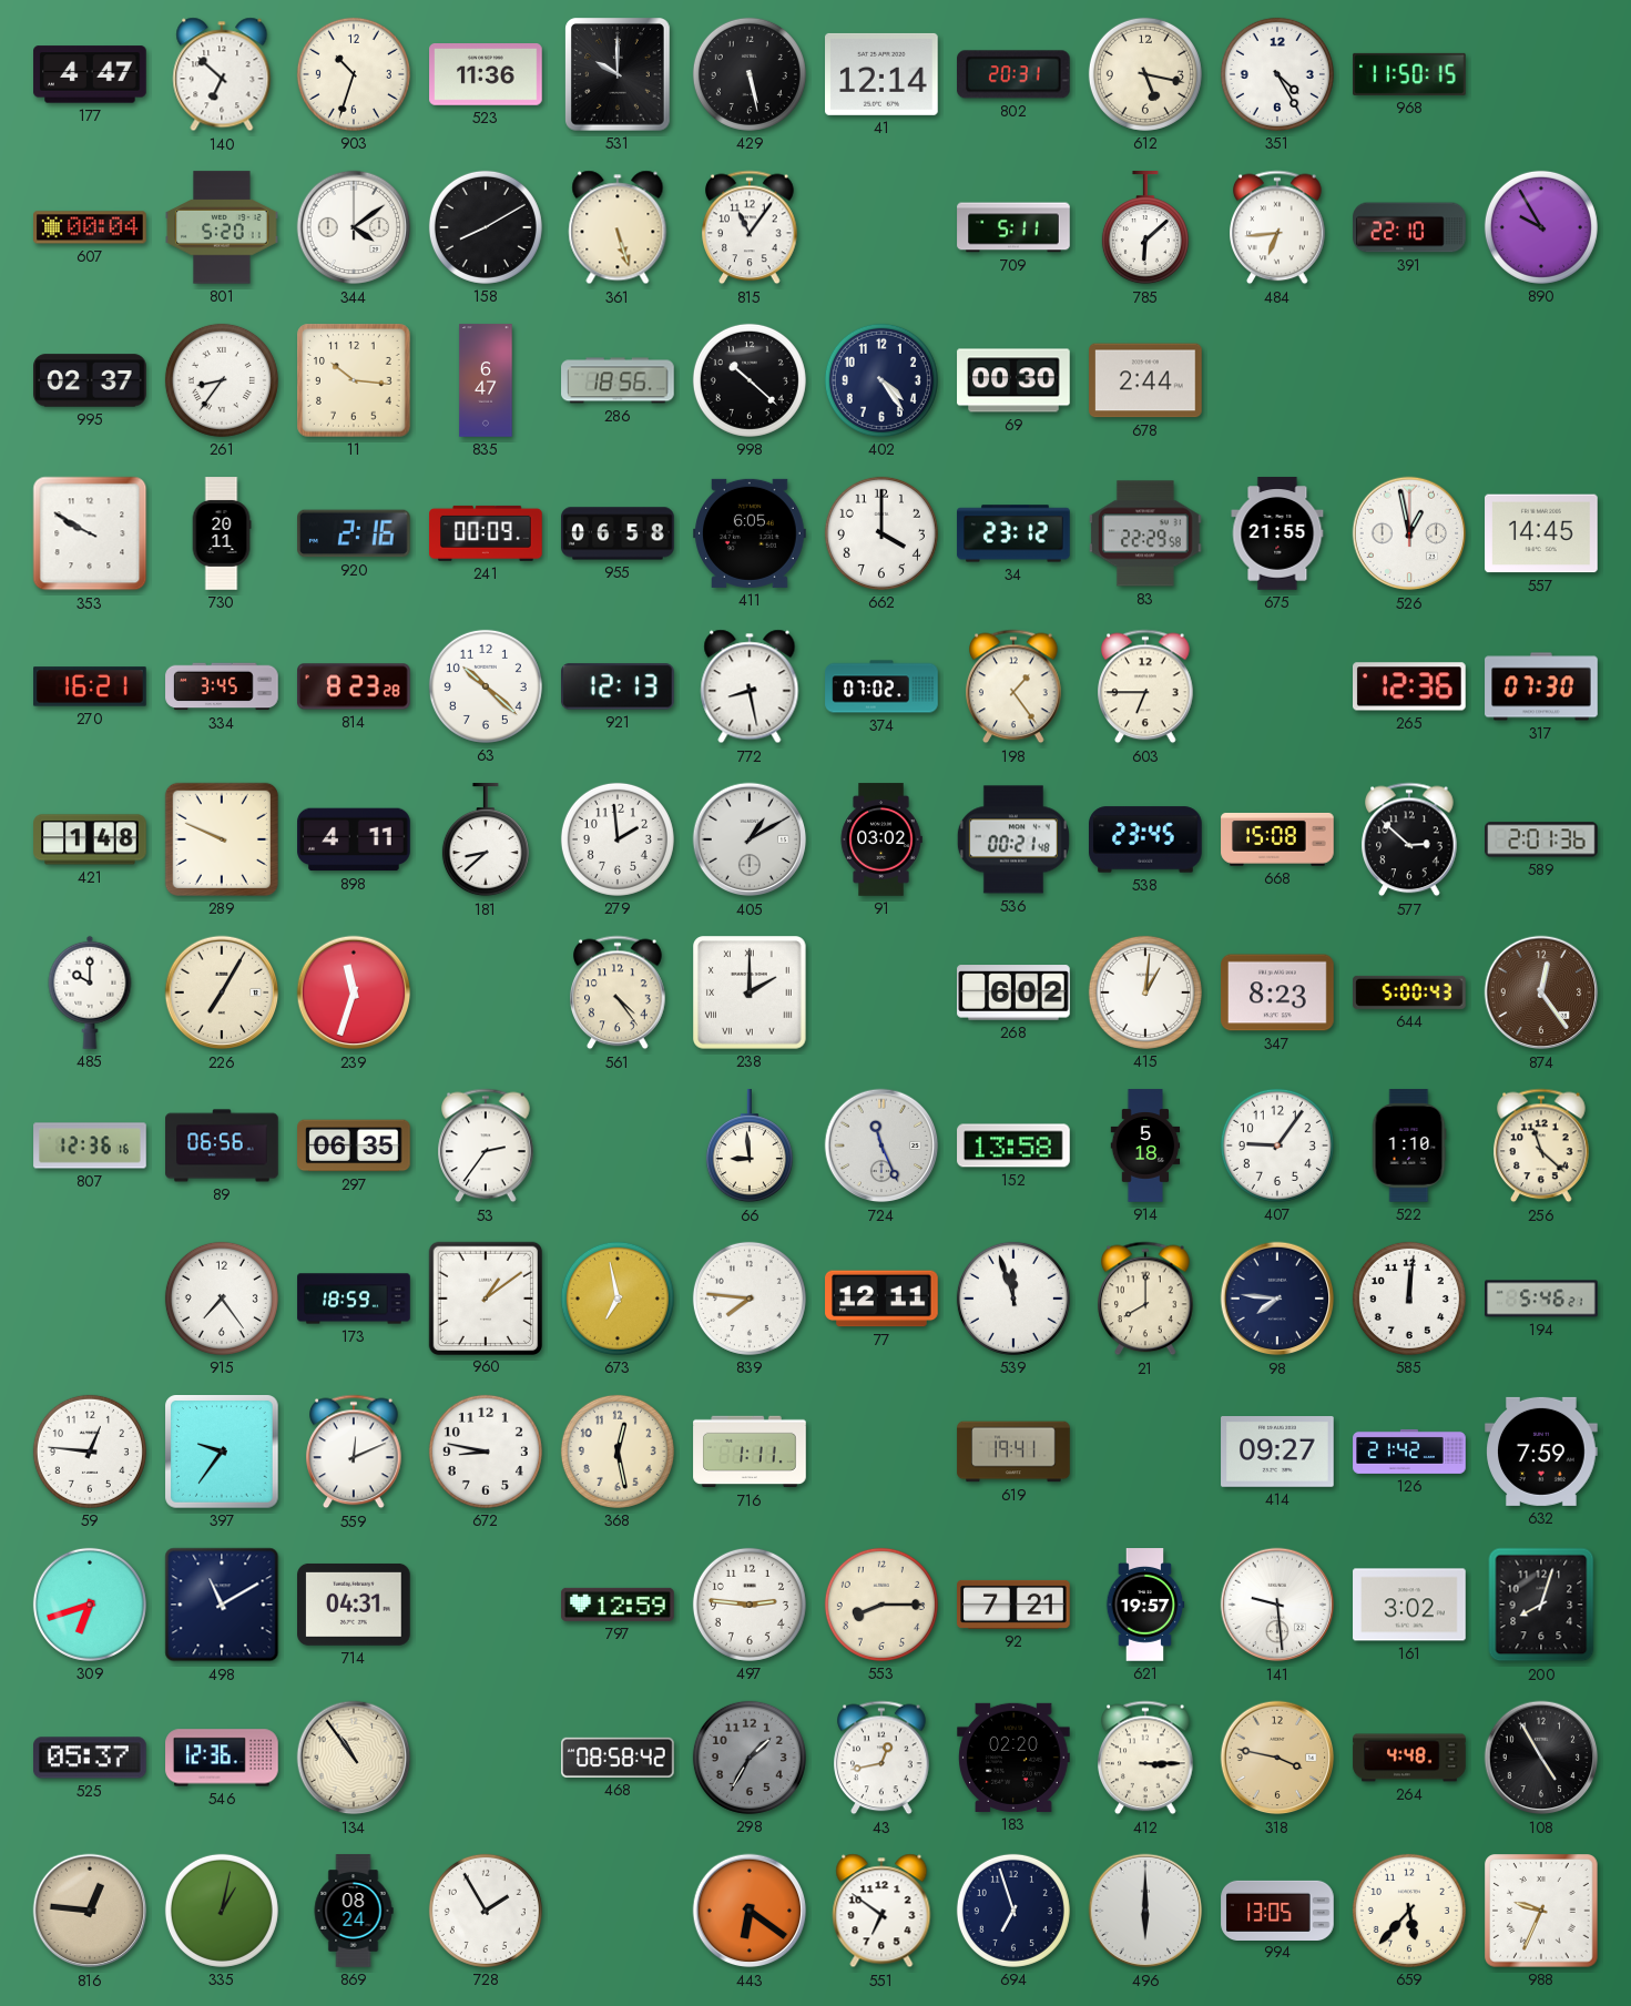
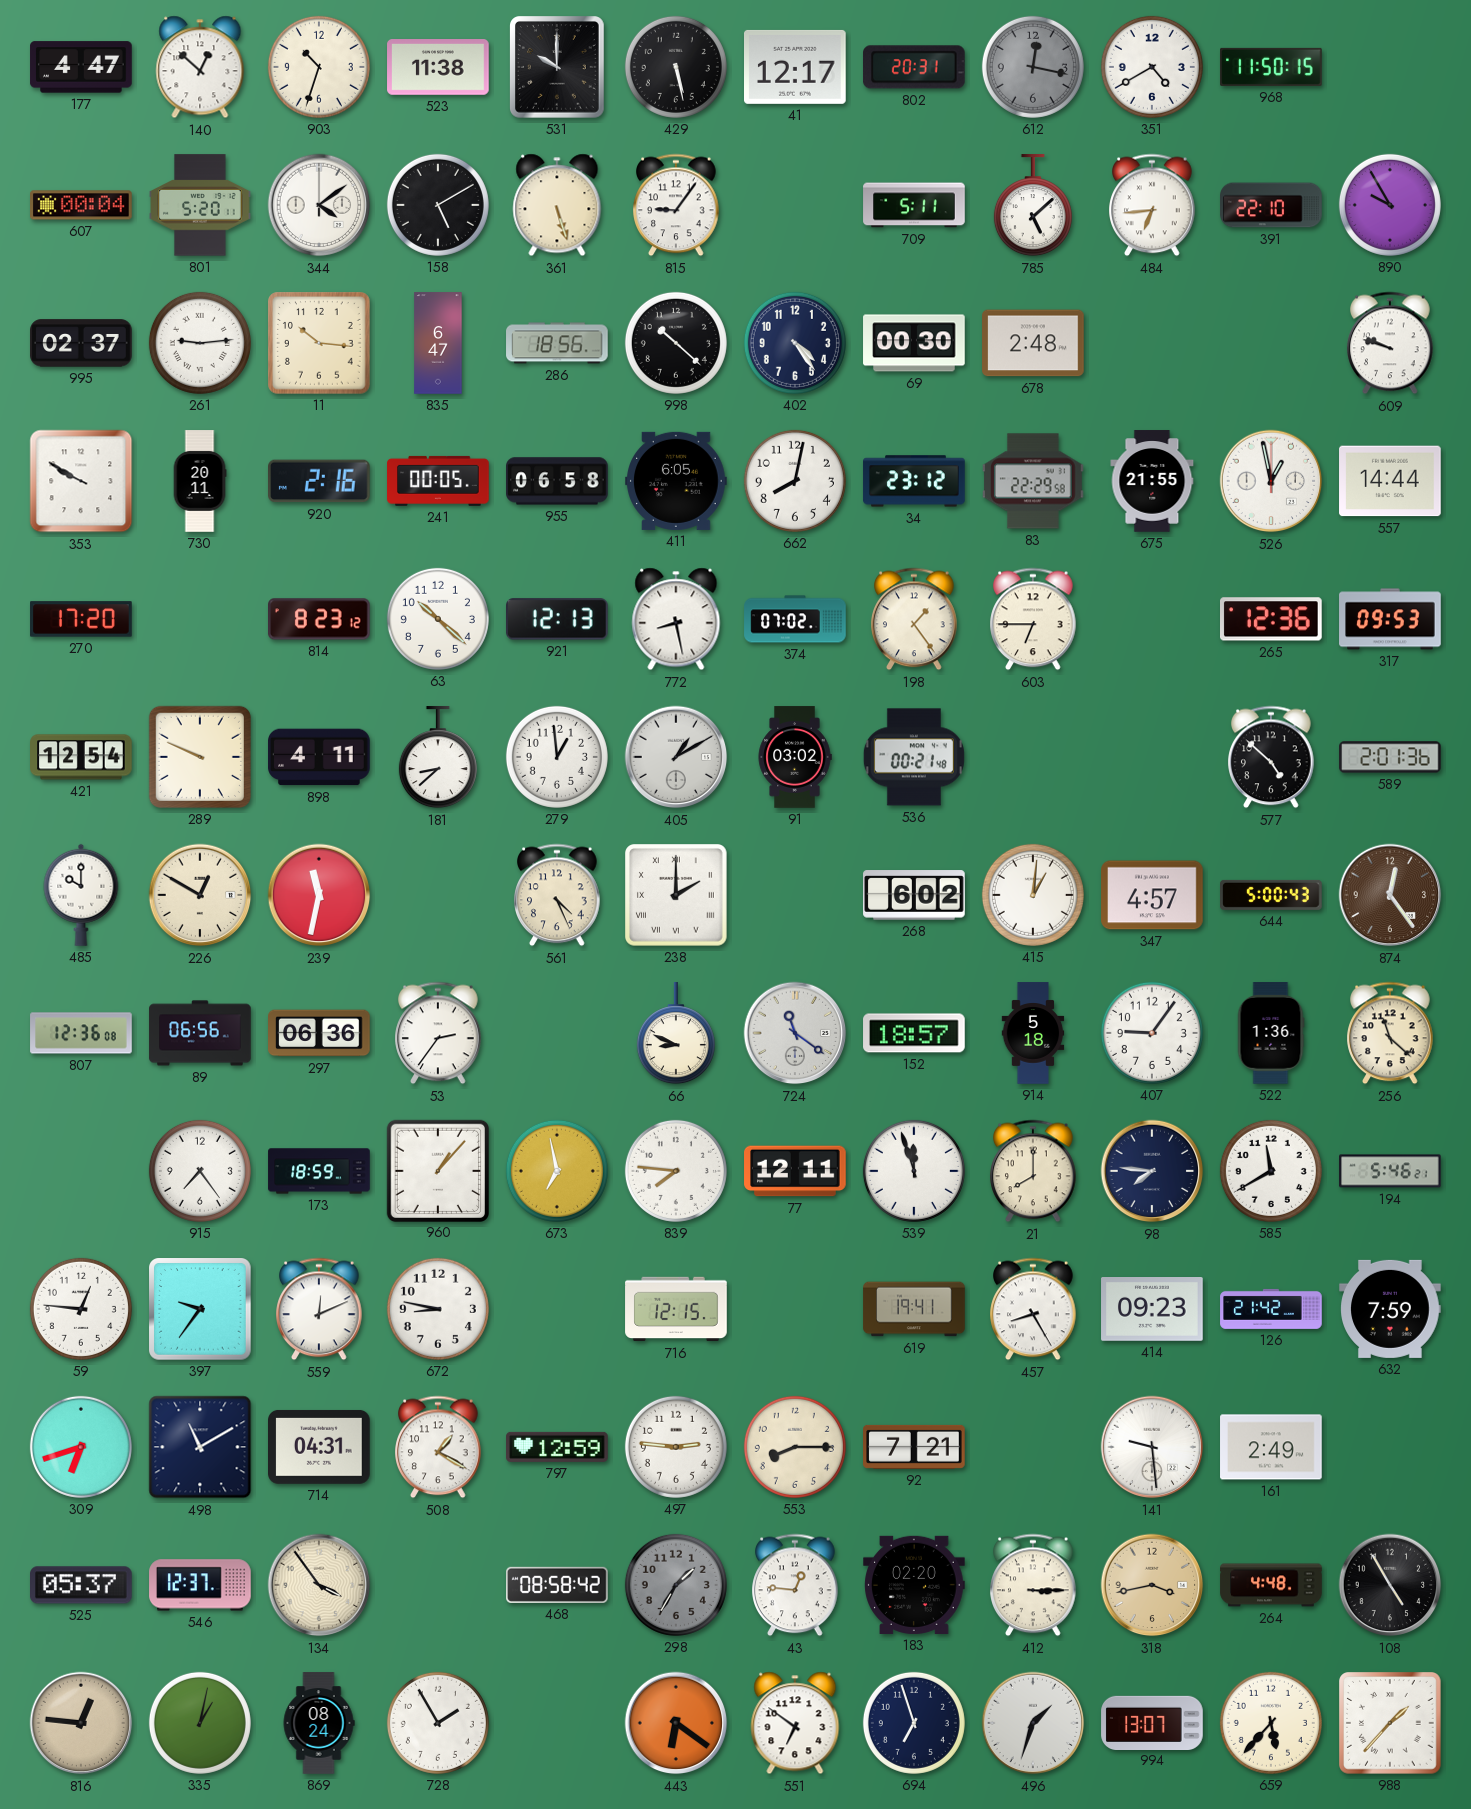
140: 6:52 -> 12:52 (200, 67)
523: 11:36 -> 11:38 (438, 68)
41: 12:14 -> 12:17 (796, 67)
612: 5:17 -> 12:17 (1033, 67)
612 dial: cream -> grey (1033, 67)
351: 4:25 -> 4:40 (1152, 67)
158: 8:10 -> 5:10 (438, 205)
815: 11:06 -> 9:06 (676, 205)
785: 6:08 -> 5:08 (1033, 206)
261: 8:36 -> 9:14 (200, 343)
678: 2:44 -> 2:48 (1033, 343)
609: none -> 9:48 (1390, 343)
241: 00:09 -> 00:05 (438, 481)
662: 4:00 -> 8:02 (795, 481)
557: 14:45 -> 14:44 (1390, 481)
270: 16:21 -> 17:20 (81, 619)
334: 3:45 -> none (222, 686)
814: 8:23:28 -> 8:23:12 (320, 619)
317: 07:30 -> 09:53 (1390, 619)
421: 1:48 -> 12:54 (81, 757)
279: 1:59 -> 12:59 (557, 757)
538: 23:45 -> none (1145, 839)
668: 15:08 -> none (1277, 839)
577: 2:52 -> 4:52 (1271, 757)
226: 7:05 -> 12:50 (200, 895)
239: 11:33 -> 11:32 (319, 895)
561: 4:24 -> 4:26 (557, 895)
347: 8:23 -> 4:57 (1152, 895)
807: 12:36:16 -> 12:36:08 (81, 1033)
297: 06:35 -> 06:36 (319, 1033)
66: 8:59 -> 8:49 (676, 1034)
724: 11:26 -> 11:21 (795, 1033)
152: 13:58 -> 18:57 (914, 1033)
522: 1:10 -> 1:36 (1271, 1033)
960: 1:09 -> 1:07 (437, 1170)
585: 12:01 -> 11:40 (1271, 1171)
368: 12:28 -> none (618, 1452)
716: 1:11 -> 12:15 (676, 1309)
457: none -> 8:25 (1033, 1309)
414: 09:27 -> 09:23 (1152, 1310)
508: none -> 1:20 (438, 1447)
621: 19:57 -> none (1145, 1605)
161: 3:02 -> 2:49 (1271, 1447)
200: 8:03 -> none (1541, 1605)
546: 12:36 -> 12:37 (200, 1585)
134: 10:54 -> 3:54 (319, 1585)
43: 12:43 -> 12:46 (795, 1585)
318: 3:47 -> 3:43 (1152, 1585)
496: 6:00 -> 1:33 (1033, 1723)
994: 13:05 -> 13:07 (1152, 1722)
988: 9:34 -> 1:37 (1391, 1724)
